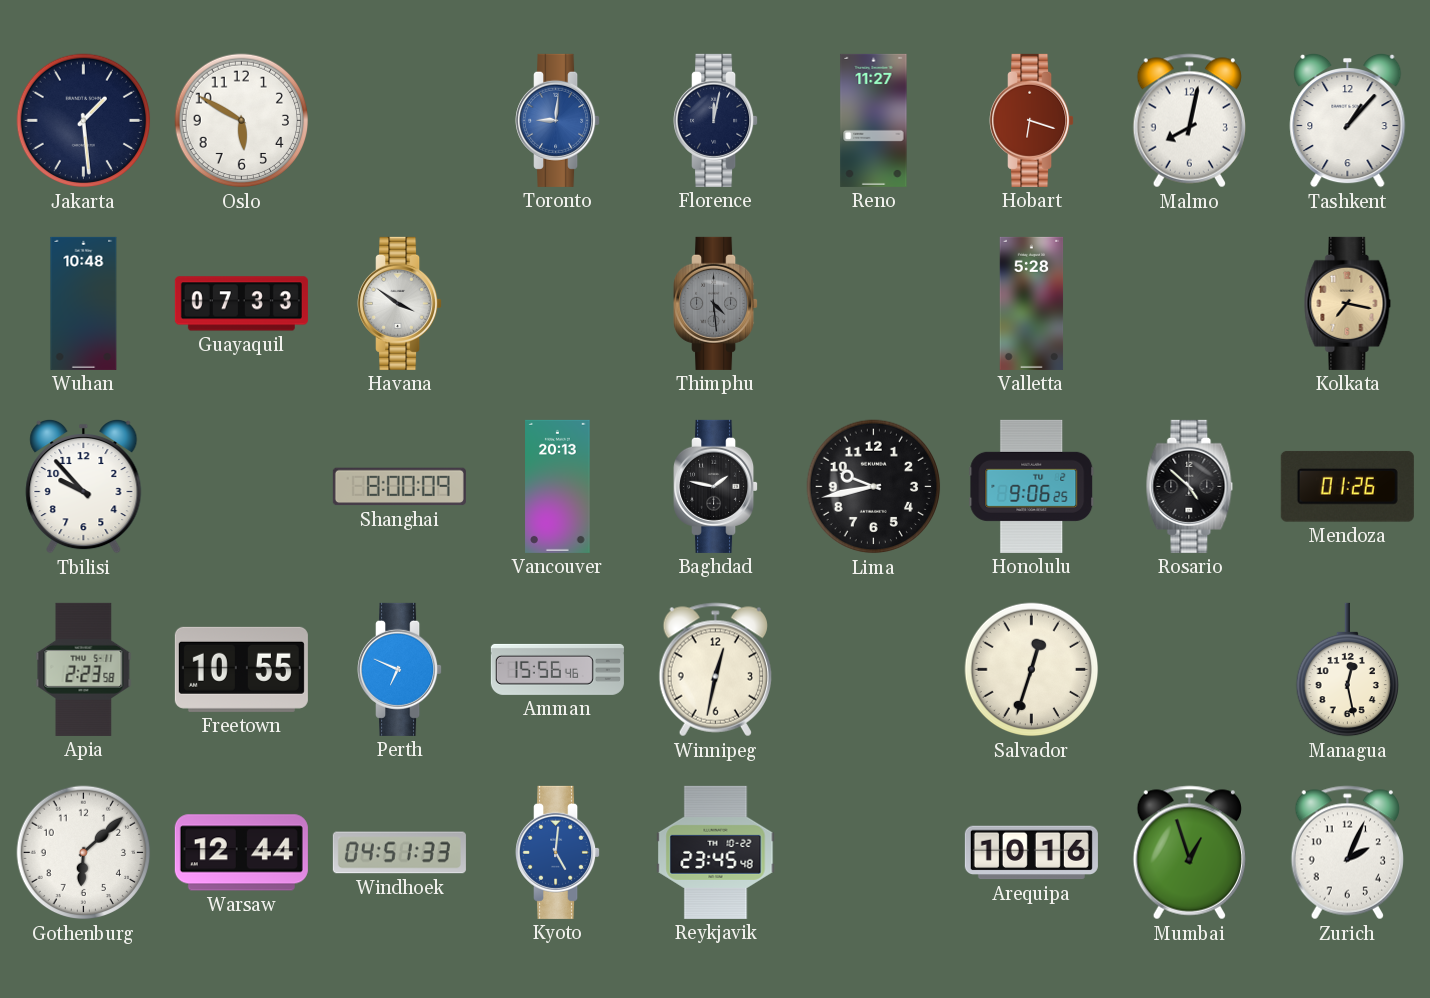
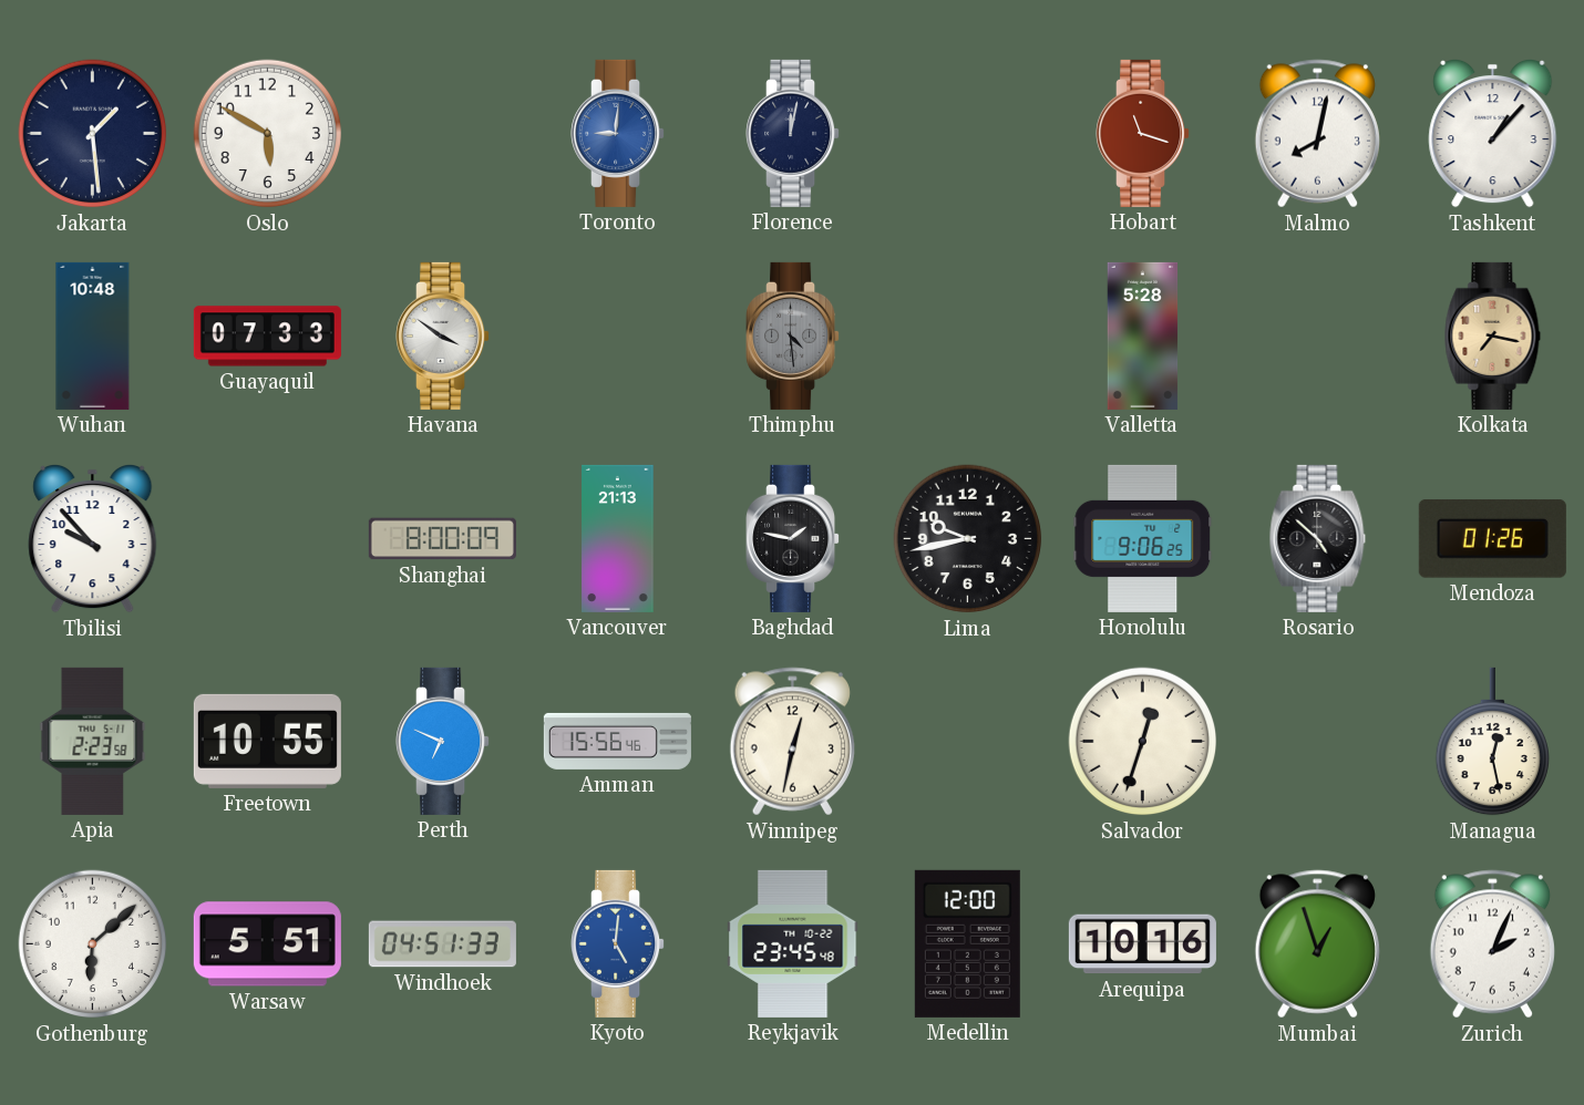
Reno: 11:27 -> none (874, 120)
Hobart: 6:18 -> 11:18 (1143, 133)
Vancouver: 20:13 -> 21:13 (618, 538)
Warsaw: 12:44 -> 5:51 (267, 944)
Medellin: none -> 12:00 (967, 943)
